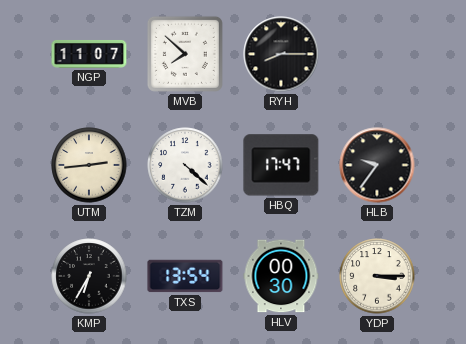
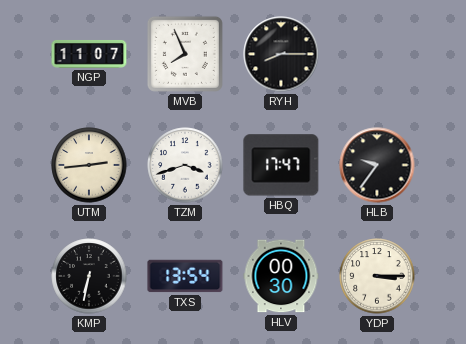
MVB: 7:52 -> 7:56 (185, 54)
TZM: 4:22 -> 3:42 (185, 165)
KMP: 6:35 -> 6:32 (89, 276)
